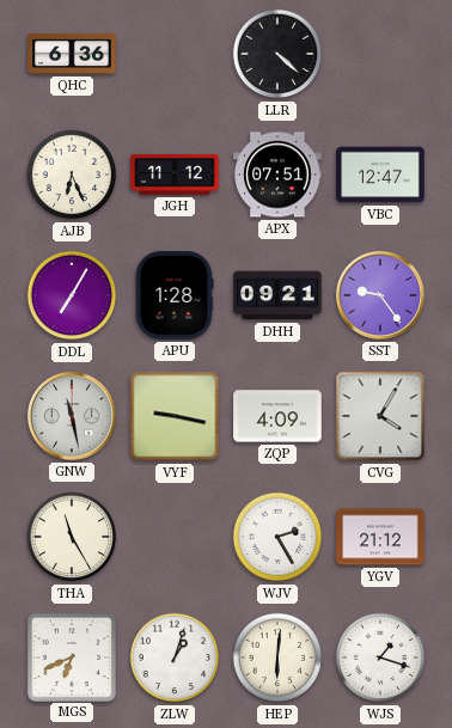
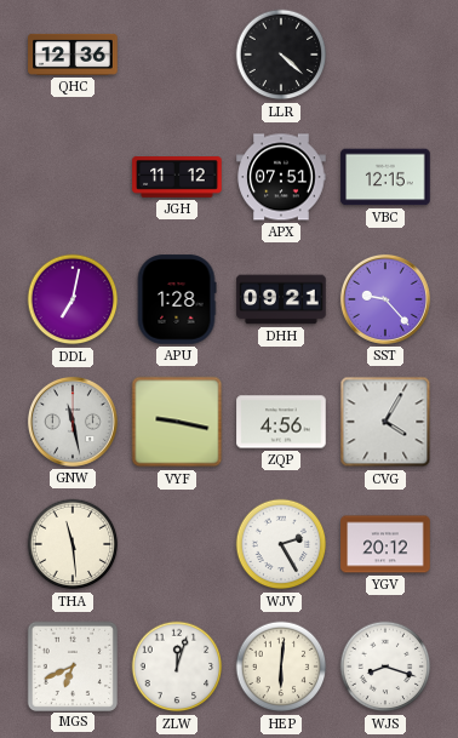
QHC: 6:36 -> 12:36 (73, 55)
AJB: 6:26 -> none (72, 175)
VBC: 12:47 -> 12:15 (385, 177)
DDL: 7:05 -> 7:02 (73, 299)
SST: 9:24 -> 9:23 (385, 299)
ZQP: 4:09 -> 4:56 (281, 422)
THA: 11:25 -> 11:29 (73, 544)
YGV: 21:12 -> 20:12 (385, 544)
ZLW: 1:03 -> 12:03 (177, 667)
WJS: 1:18 -> 8:18 (385, 667)
